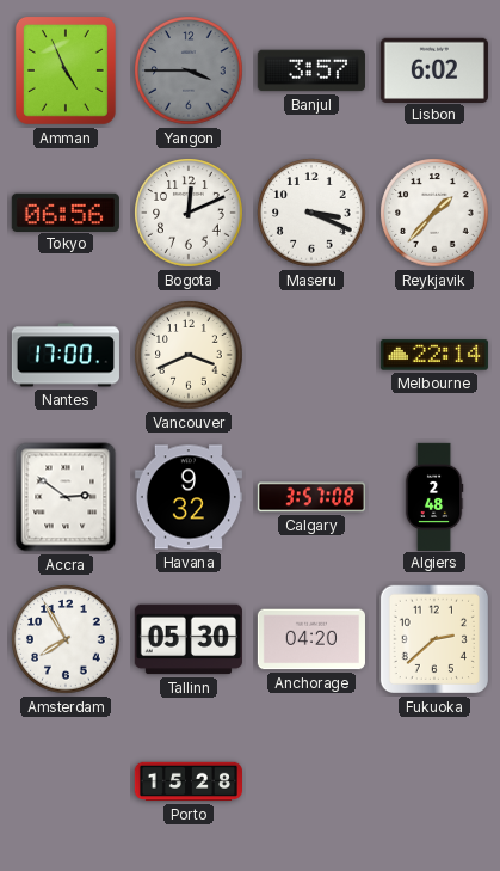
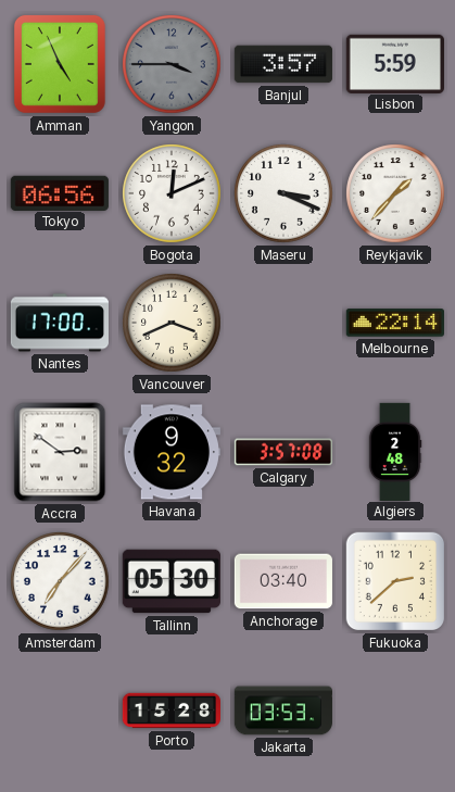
Lisbon: 6:02 -> 5:59 (395, 63)
Amsterdam: 7:55 -> 7:07 (60, 581)
Anchorage: 04:20 -> 03:40 (283, 581)
Jakarta: none -> 03:53 (283, 711)
